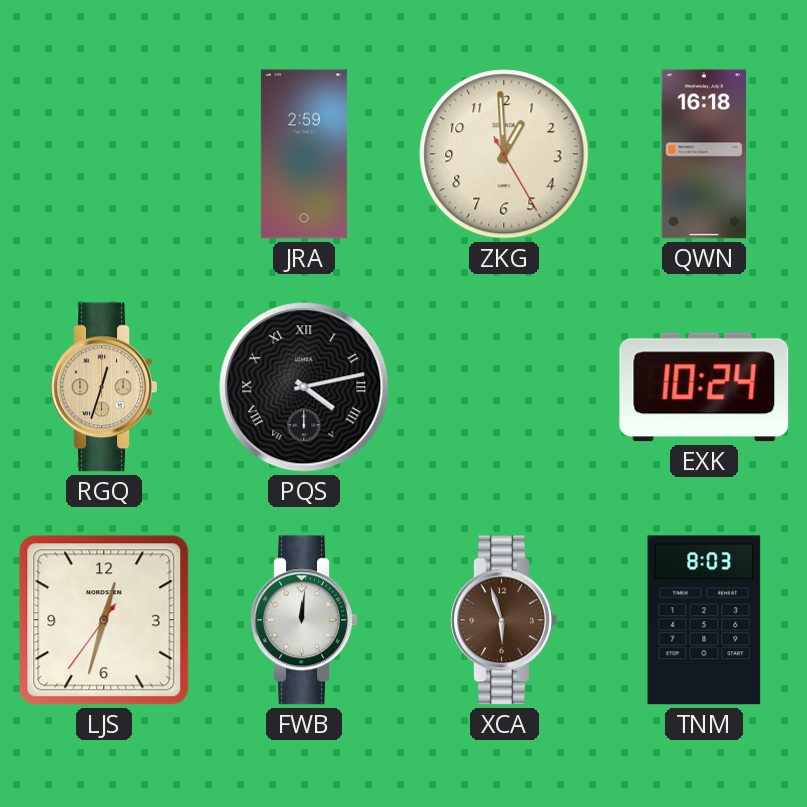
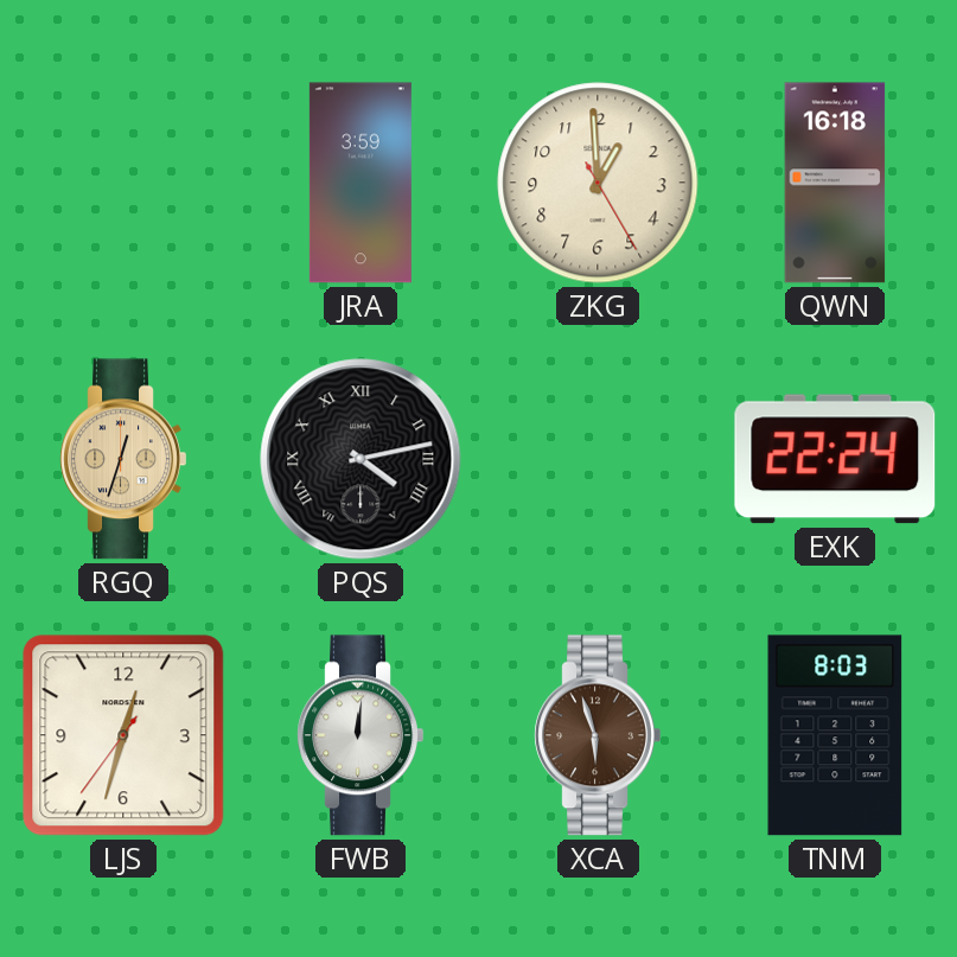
JRA: 2:59 -> 3:59 (361, 183)
EXK: 10:24 -> 22:24 (835, 459)
